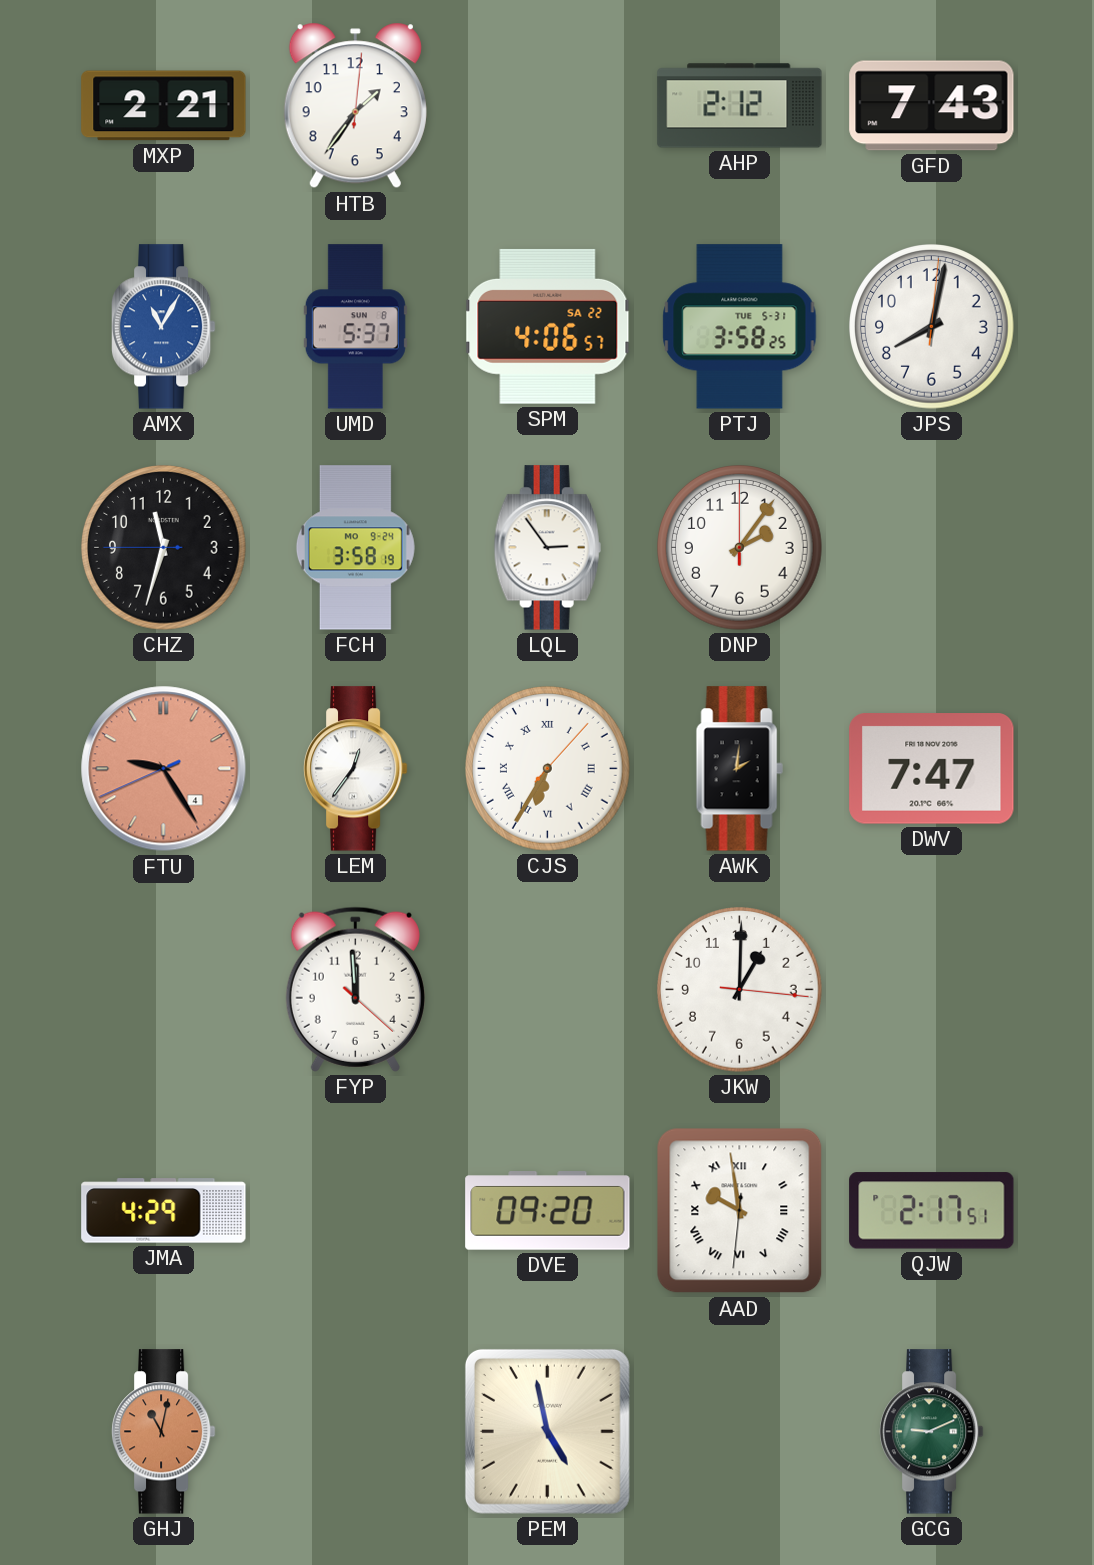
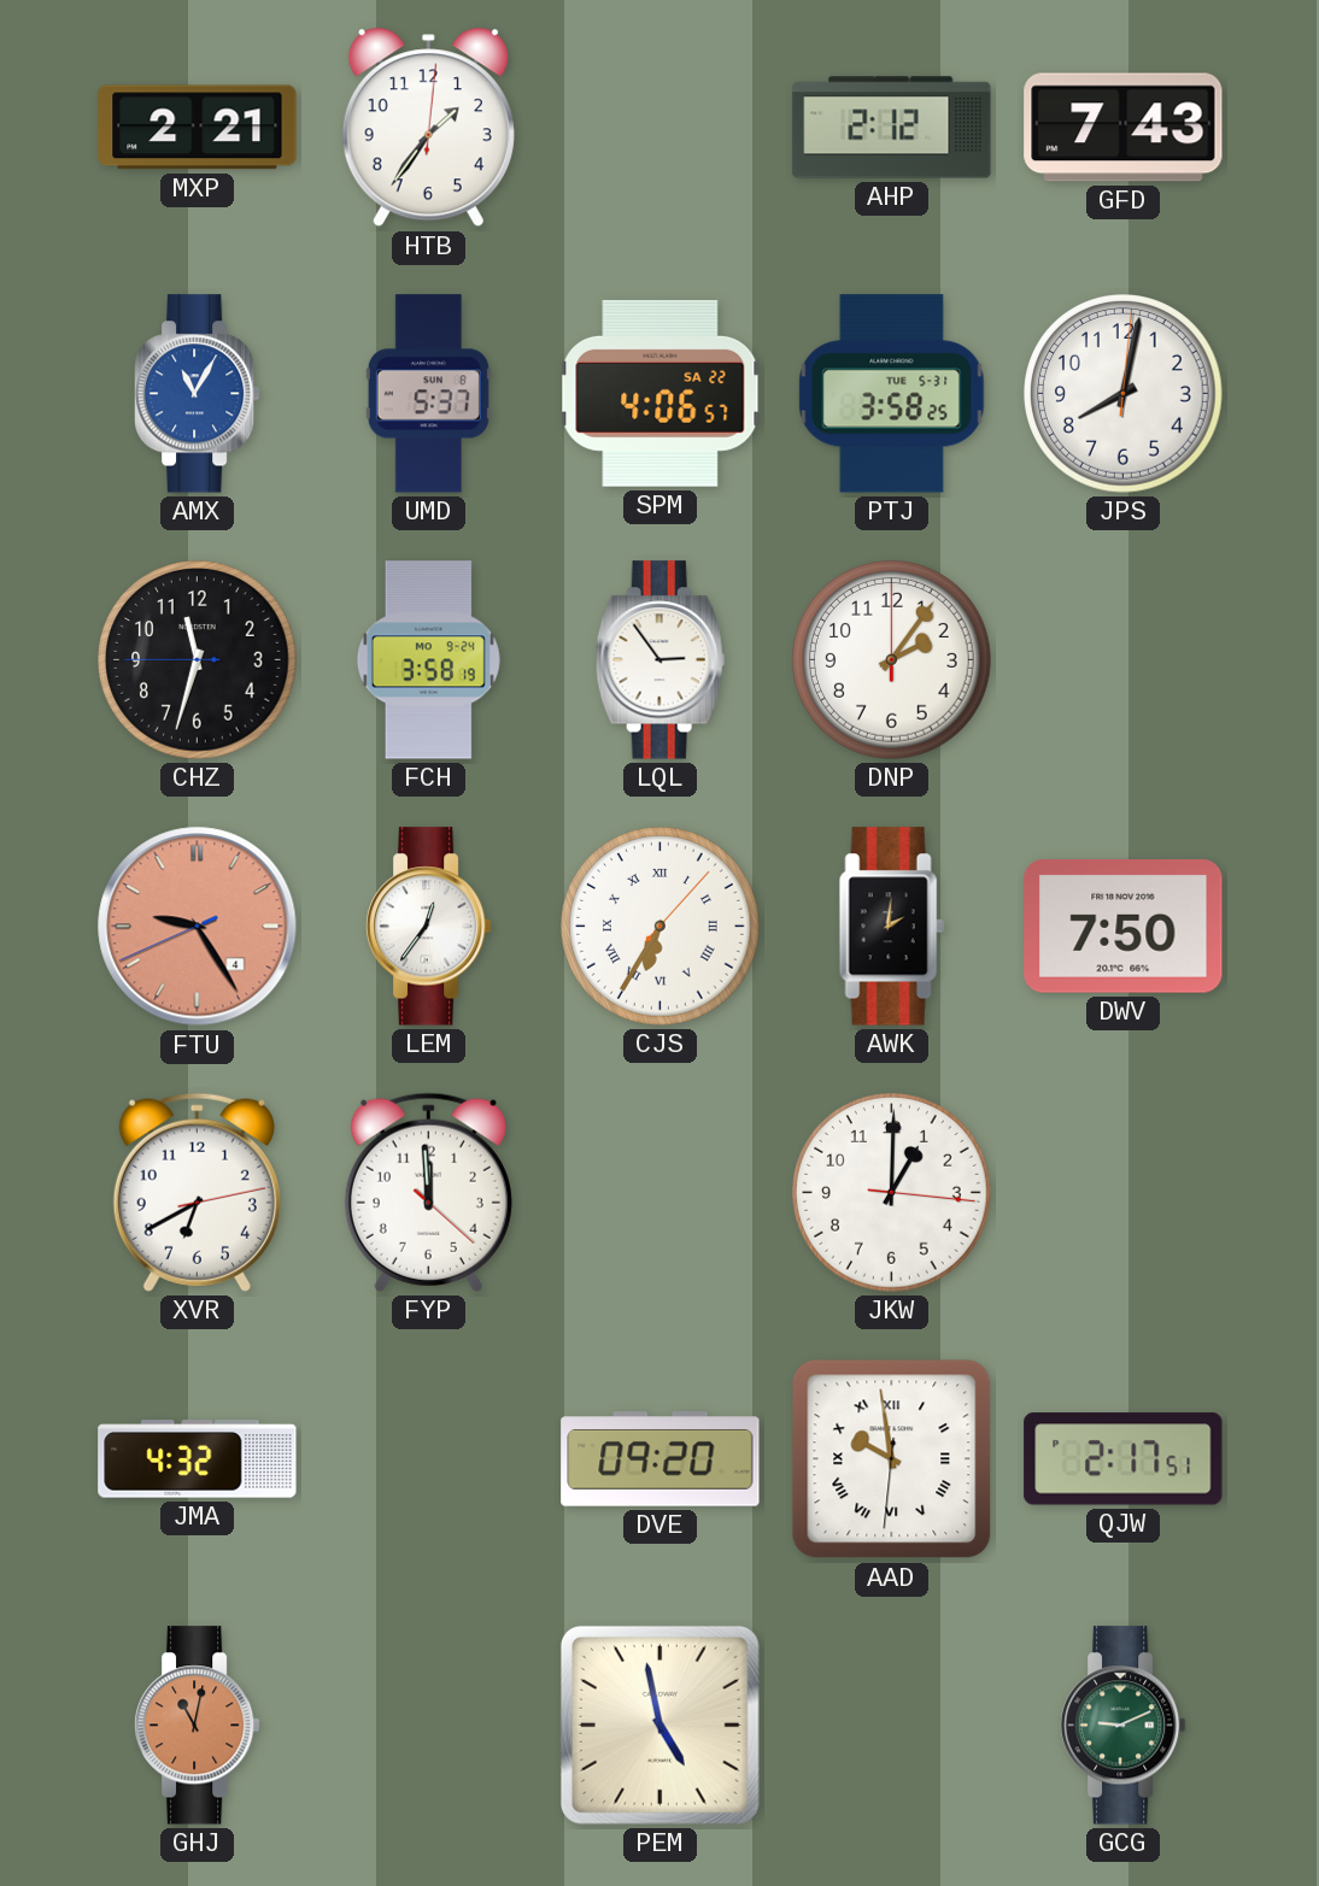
DWV: 7:47 -> 7:50 (1124, 927)
XVR: none -> 6:40 (197, 1192)
JMA: 4:29 -> 4:32 (198, 1459)
